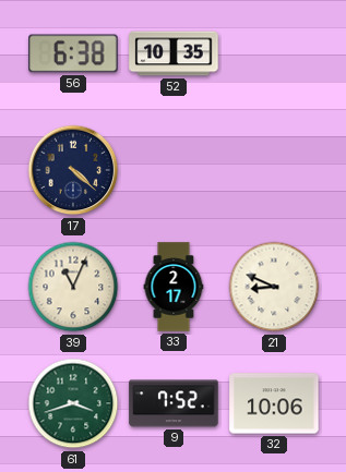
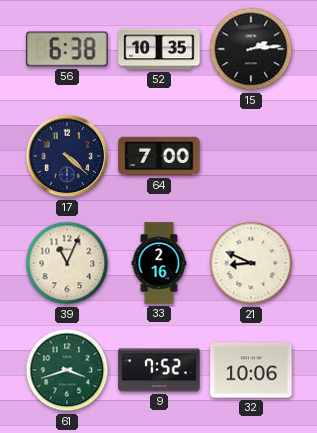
15: none -> 2:14 (251, 49)
64: none -> 7:00 (159, 156)
33: 2:17 -> 2:16 (159, 263)
